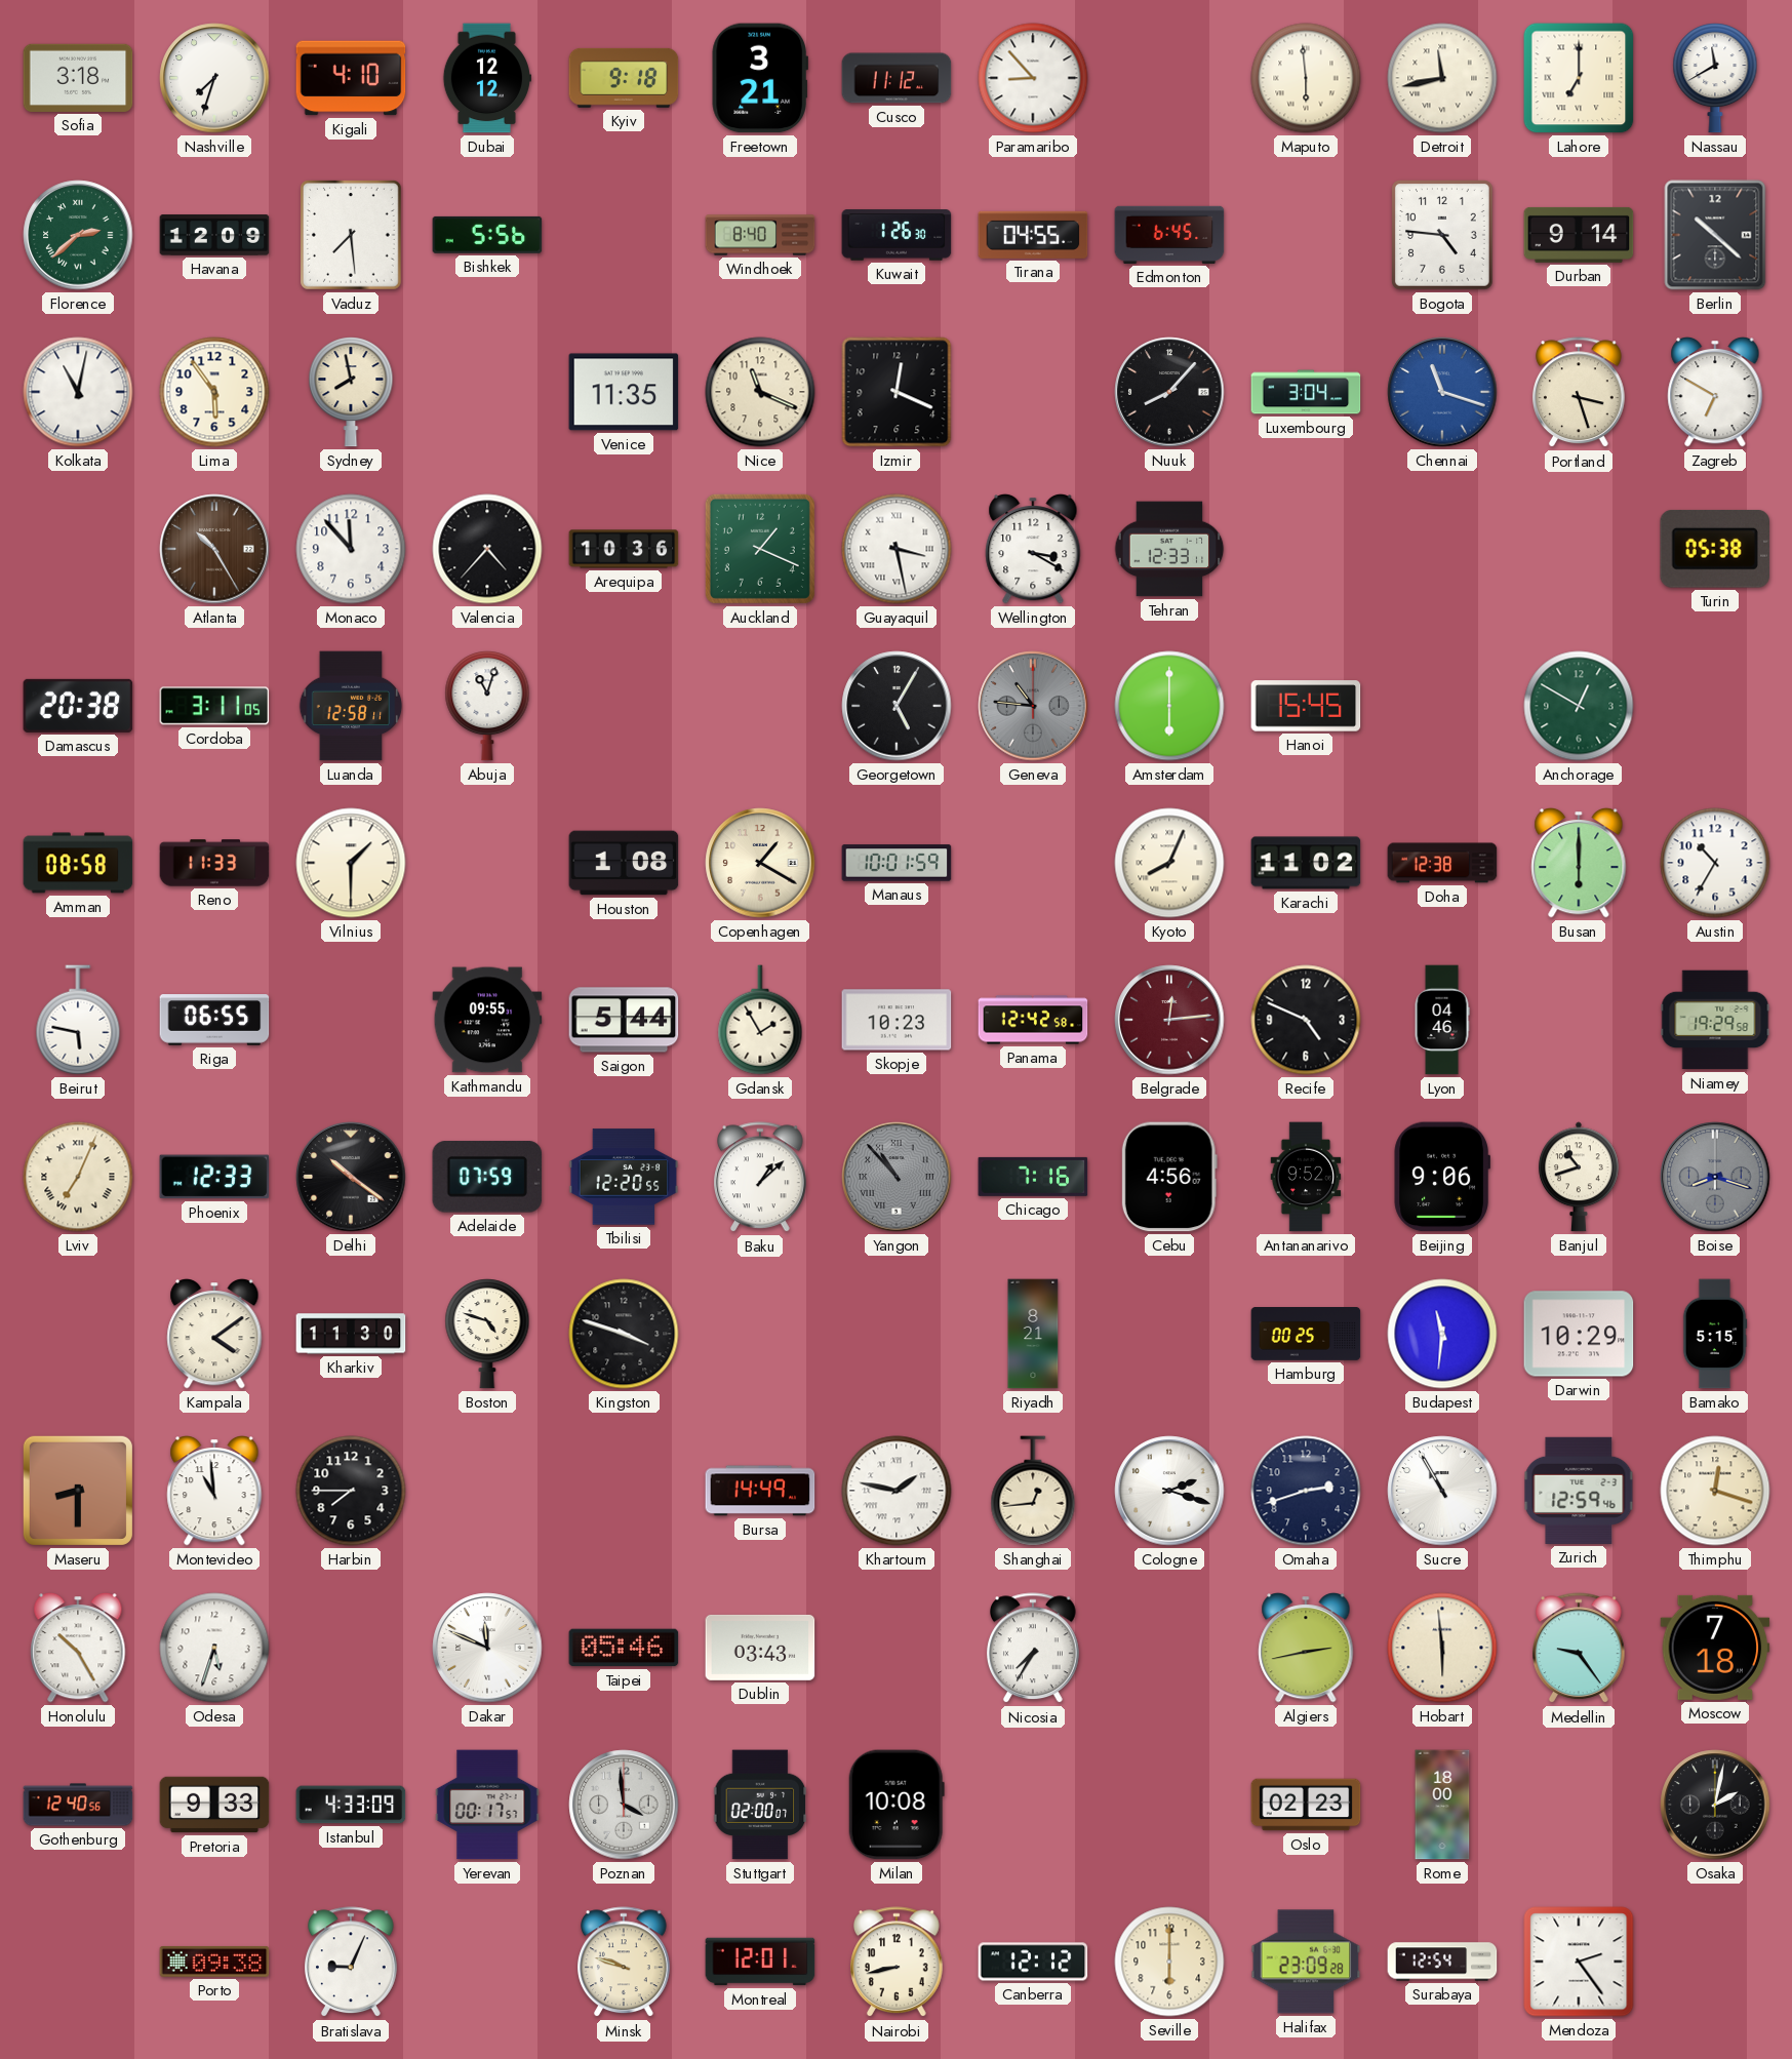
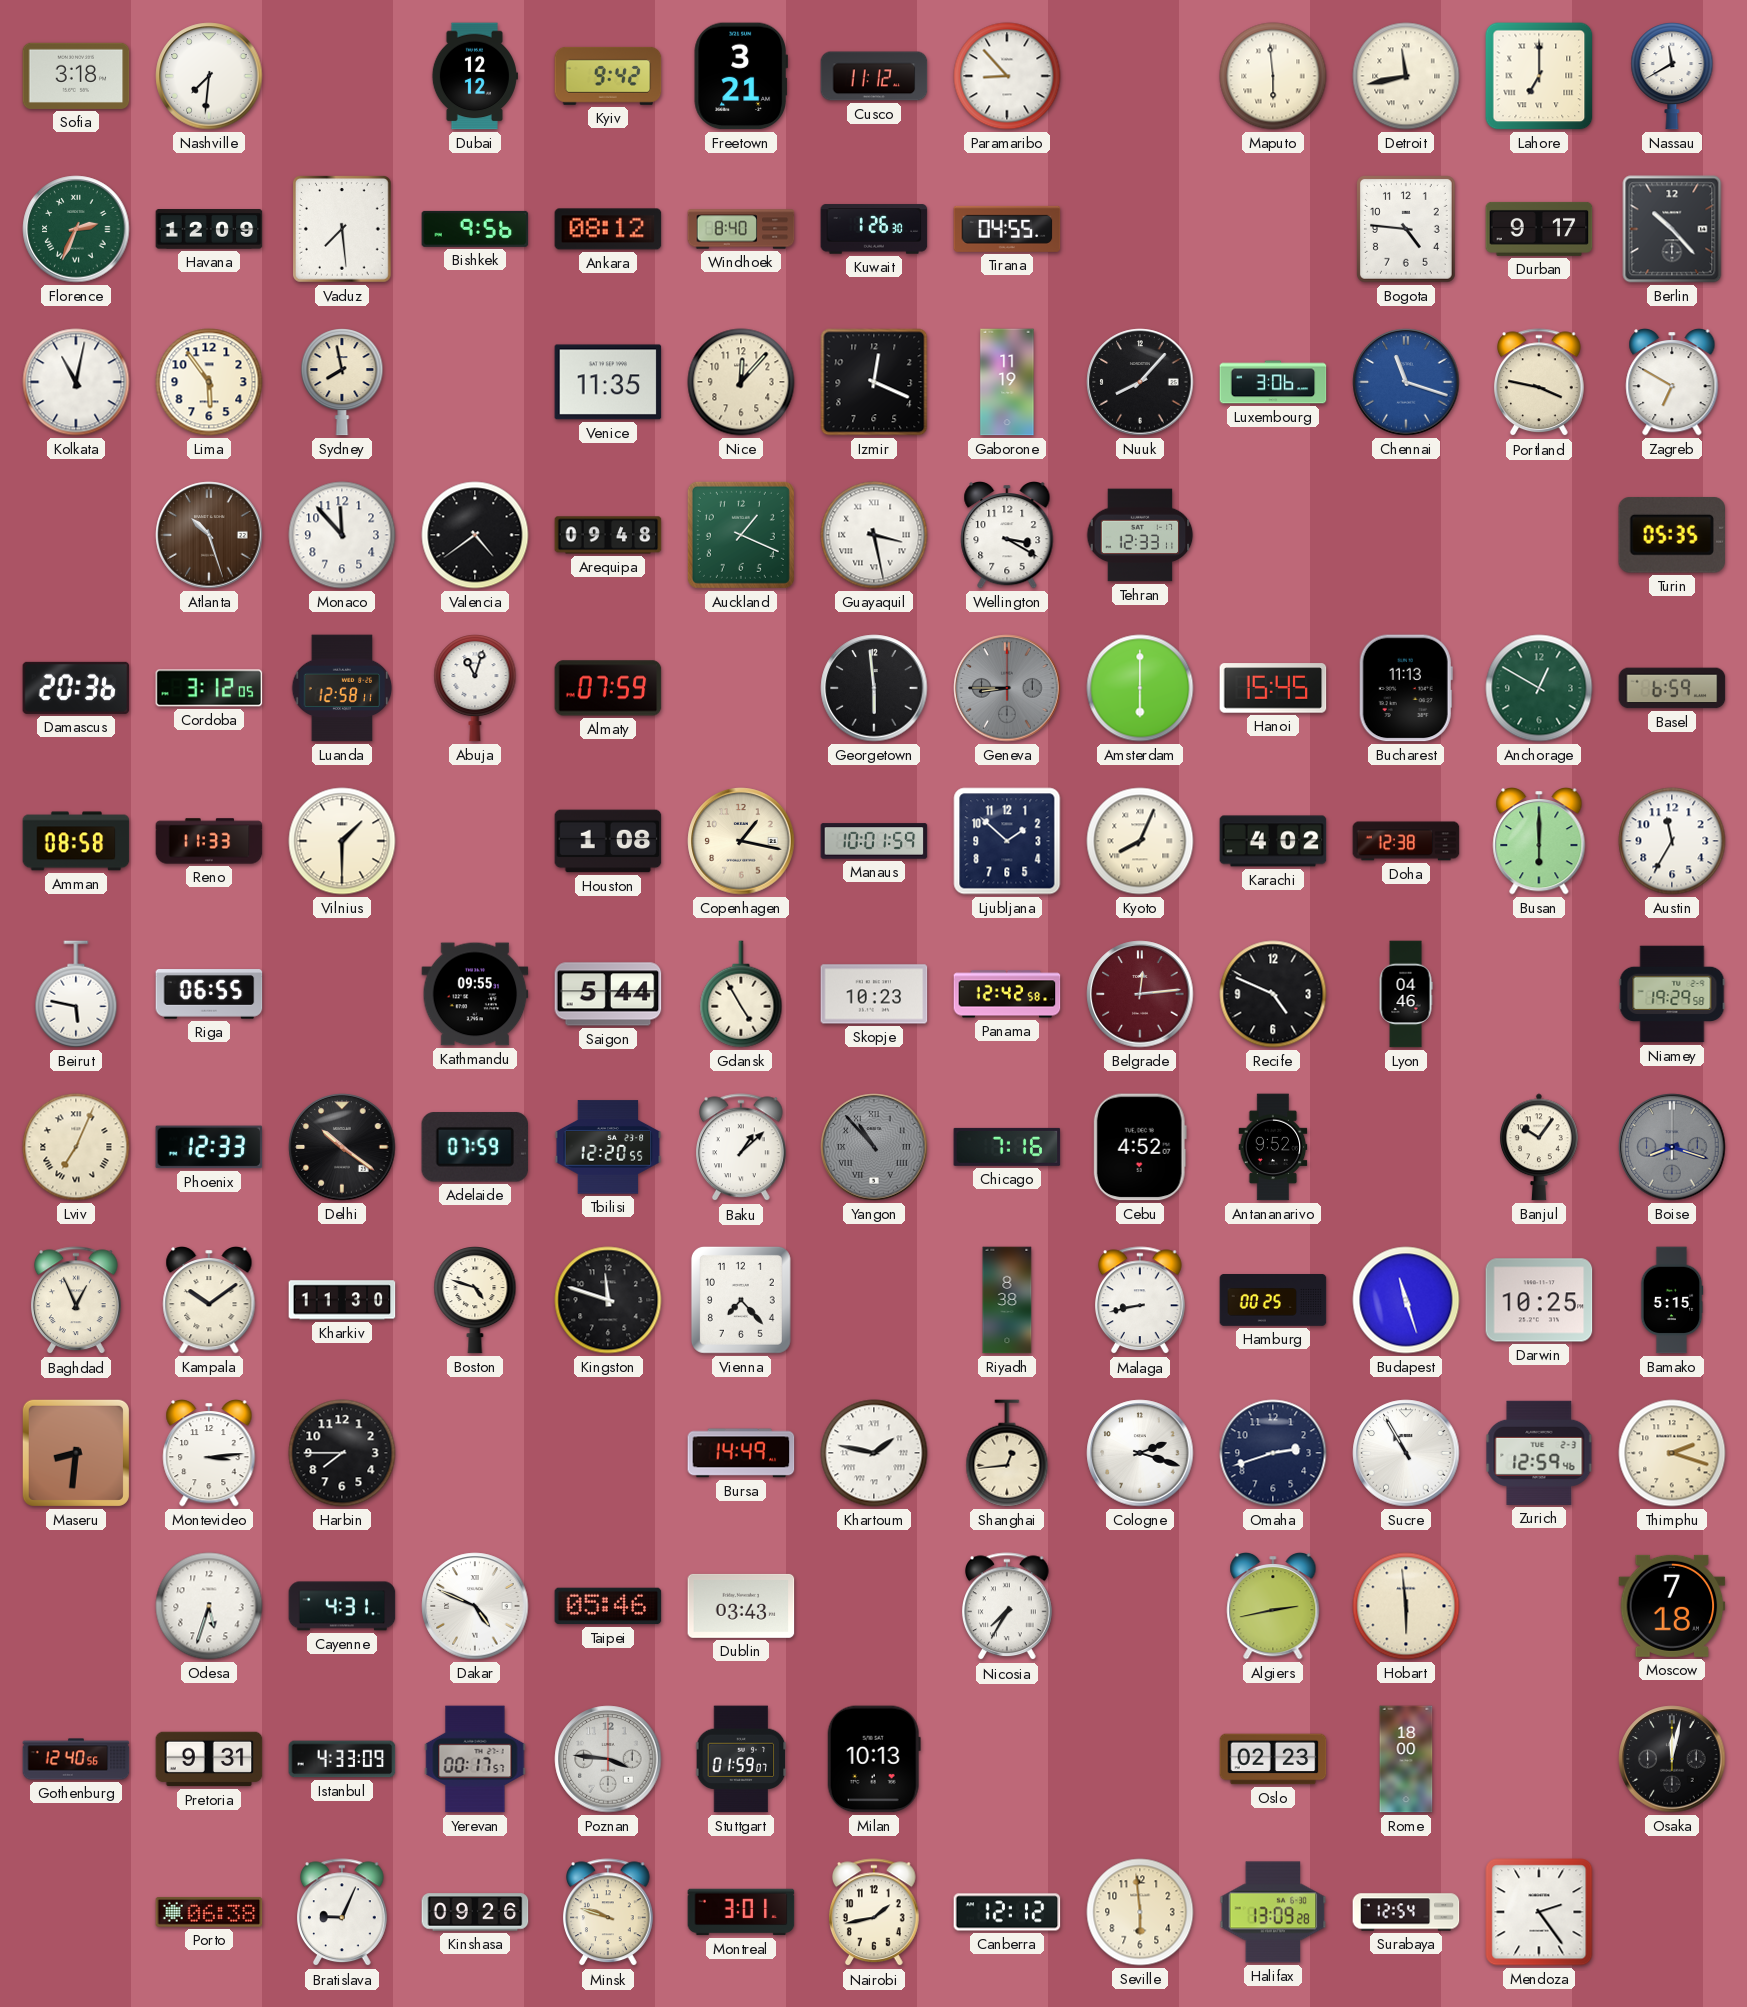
Nashville: 7:33 -> 7:31 (209, 76)
Kigali: 4:10 -> none (351, 78)
Kyiv: 9:18 -> 9:42 (608, 76)
Florence: 2:38 -> 2:34 (76, 229)
Bishkek: 5:56 -> 9:56 (475, 229)
Ankara: none -> 08:12 (608, 229)
Edmonton: 6:45 -> none (1169, 235)
Durban: 9:14 -> 9:17 (1539, 229)
Berlin: 10:22 -> 10:23 (1672, 229)
Nice: 11:19 -> 12:07 (741, 382)
Gaborone: none -> 11:19 (1007, 382)
Luxembourg: 3:04 -> 3:06 (1273, 382)
Portland: 3:27 -> 3:47 (1540, 383)
Atlanta: 10:25 -> 10:27 (209, 535)
Valencia: 4:37 -> 4:39 (475, 535)
Arequipa: 10:36 -> 09:48 (608, 535)
Turin: 05:38 -> 05:35 (1672, 535)
Damascus: 20:38 -> 20:36 (76, 688)
Cordoba: 3:11 -> 3:12 (209, 688)
Almaty: none -> 07:59 (608, 688)
Georgetown: 5:05 -> 5:59 (874, 688)
Geneva: 10:46 -> 8:45 (1007, 688)
Bucharest: none -> 11:13 (1406, 688)
Basel: none -> 6:59 (1672, 688)
Copenhagen: 1:20 -> 1:17 (741, 841)
Ljubljana: none -> 1:52 (1007, 841)
Karachi: 11:02 -> 4:02 (1273, 841)
Austin: 10:35 -> 11:35 (1672, 841)
Gdansk: 1:55 -> 4:55 (741, 994)
Cebu: 4:56 -> 4:52 (1140, 1147)
Beijing: 9:06 -> none (1441, 1177)
Banjul: 10:42 -> 10:06 (1540, 1147)
Baghdad: none -> 12:56 (77, 1301)
Kampala: 4:09 -> 10:09 (209, 1300)
Kingston: 3:48 -> 11:48 (608, 1300)
Vienna: none -> 7:23 (741, 1300)
Riyadh: 8:21 -> 8:38 (1007, 1300)
Malaga: none -> 8:43 (1141, 1301)
Budapest: 11:31 -> 11:27 (1406, 1300)
Darwin: 10:29 -> 10:25 (1539, 1300)
Maseru: 8:30 -> 8:31 (76, 1453)
Montevideo: 10:59 -> 3:14 (209, 1453)
Thimphu: 12:18 -> 2:18 (1672, 1453)
Honolulu: 10:25 -> none (78, 1648)
Cayenne: none -> 4:31 (342, 1606)
Dakar: 11:49 -> 4:49 (475, 1606)
Medellin: 9:24 -> none (1580, 1649)
Pretoria: 9:33 -> 9:31 (209, 1759)
Poznan: 3:59 -> 3:46 (608, 1759)
Stuttgart: 02:00 -> 01:59 (741, 1759)
Milan: 10:08 -> 10:13 (874, 1759)
Osaka: 2:02 -> 12:02 (1672, 1759)
Porto: 09:38 -> 06:38 (209, 1912)
Kinshasa: none -> 09:26 (475, 1912)
Montreal: 12:01 -> 3:01 (741, 1912)
Nairobi: 8:43 -> 1:43 (875, 1913)
Seville: 6:00 -> 5:59 (1140, 1912)
Halifax: 23:09 -> 13:09 (1273, 1912)
